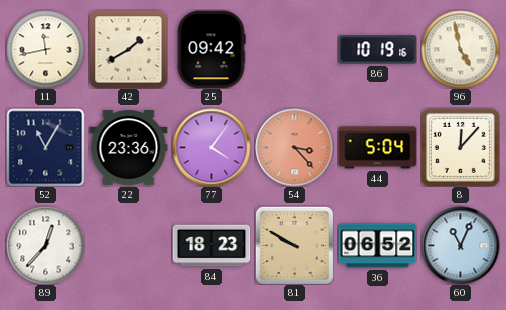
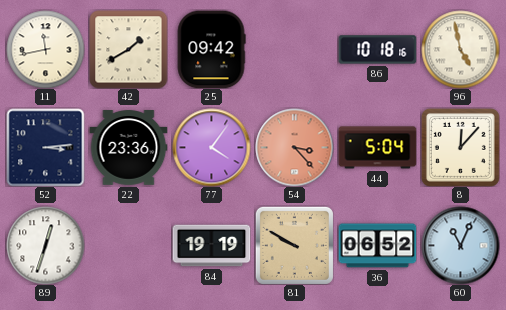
86: 10:19 -> 10:18 (377, 50)
52: 11:05 -> 3:14 (45, 147)
89: 12:37 -> 12:33 (45, 245)
84: 18:23 -> 19:19 (211, 246)
